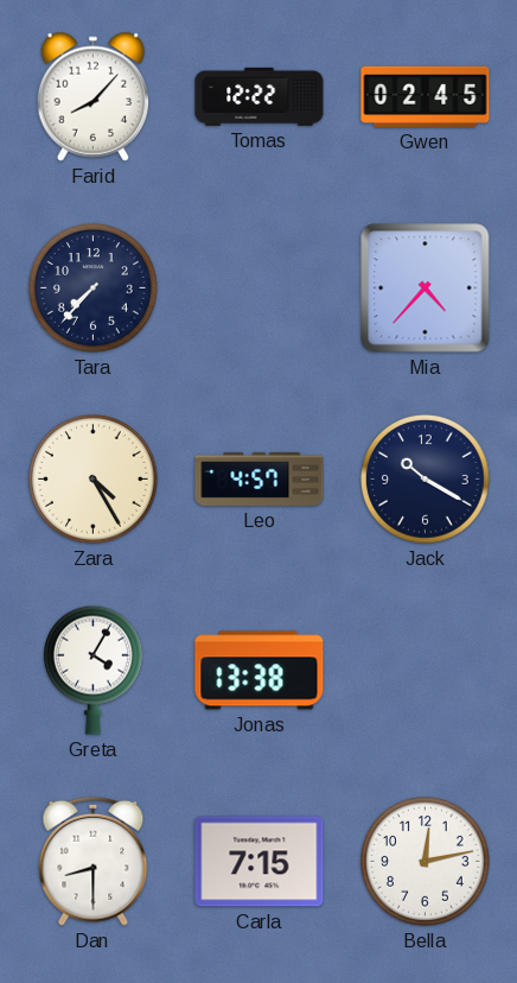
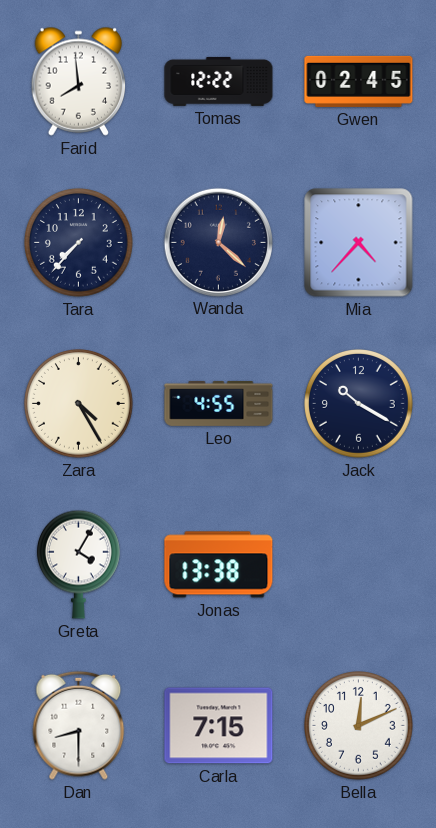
Farid: 8:07 -> 7:59 (79, 81)
Wanda: none -> 12:22 (218, 242)
Leo: 4:57 -> 4:55 (219, 403)
Bella: 12:13 -> 12:11 (359, 726)
